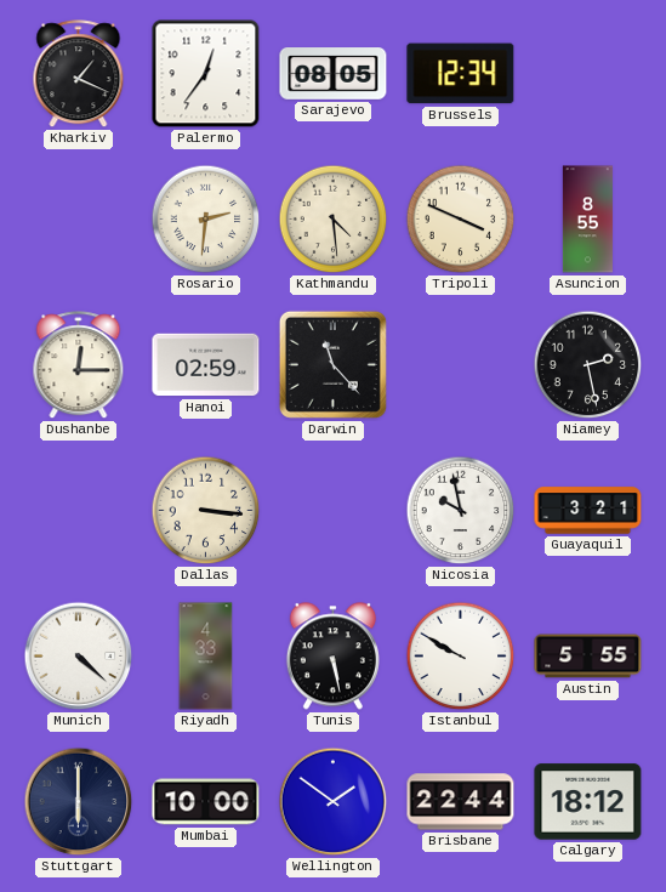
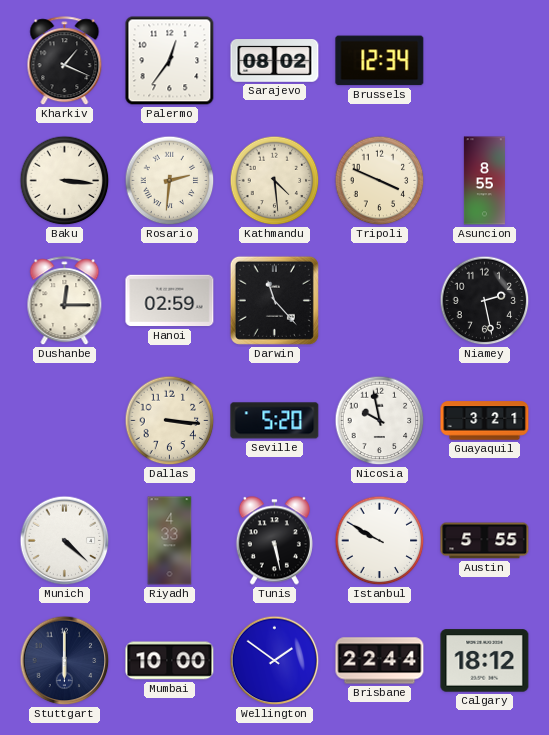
Sarajevo: 08:05 -> 08:02 (275, 61)
Baku: none -> 3:16 (65, 181)
Seville: none -> 5:20 (275, 421)
